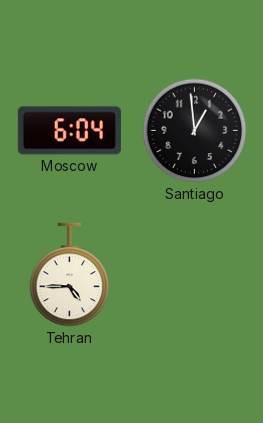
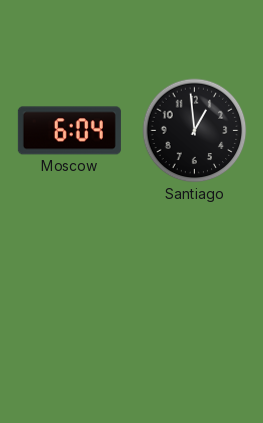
Tehran: 4:45 -> none (70, 275)
